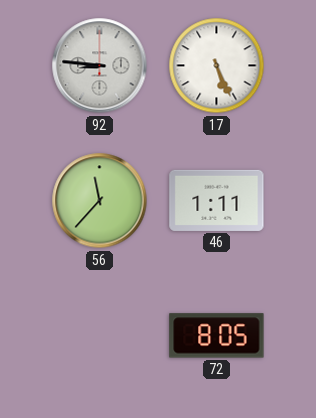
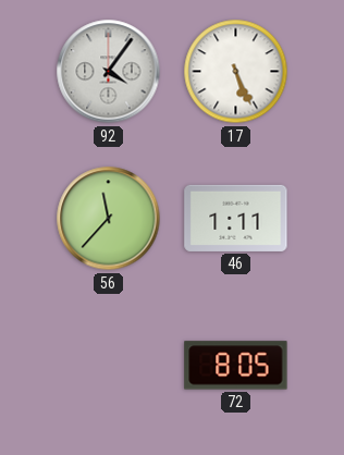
92: 8:46 -> 4:06 (109, 72)
